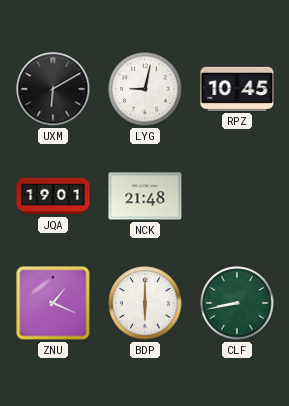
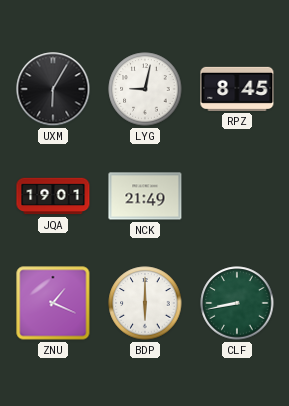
UXM: 6:10 -> 6:05 (53, 89)
RPZ: 10:45 -> 8:45 (237, 89)
NCK: 21:48 -> 21:49 (145, 196)
